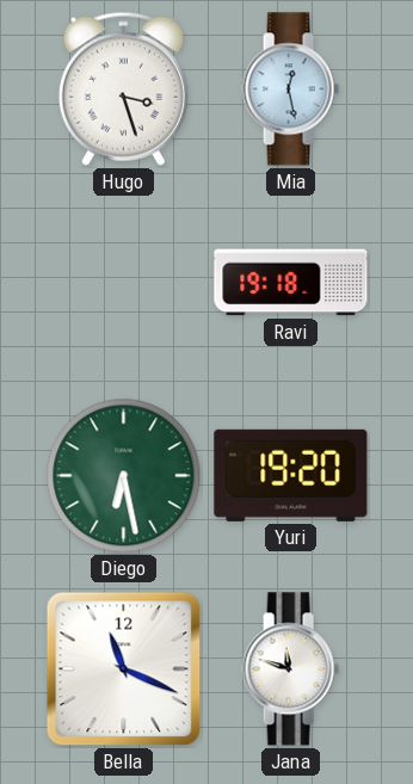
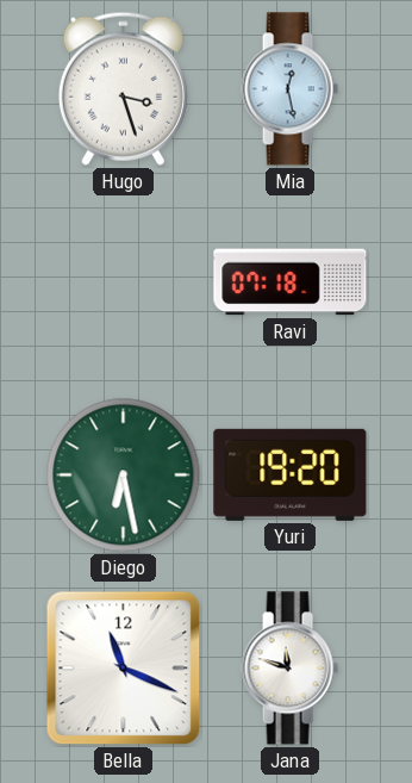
Ravi: 19:18 -> 07:18 (291, 282)
